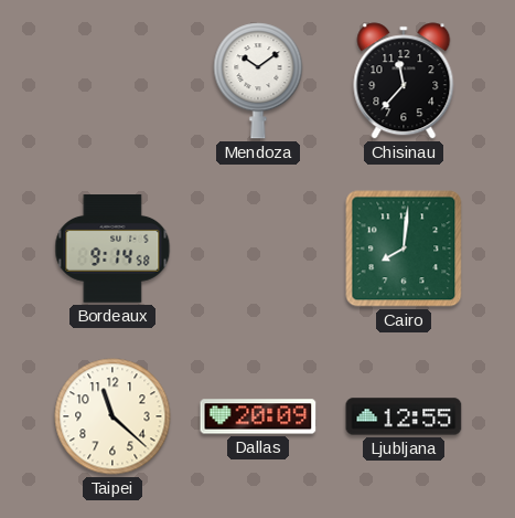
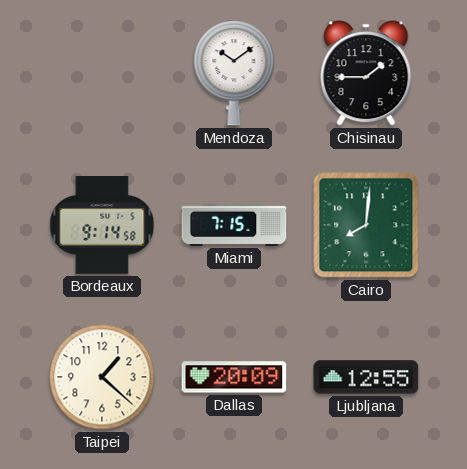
Chisinau: 11:37 -> 1:45 (366, 73)
Miami: none -> 7:15 (234, 225)
Taipei: 11:22 -> 1:22 (102, 377)
